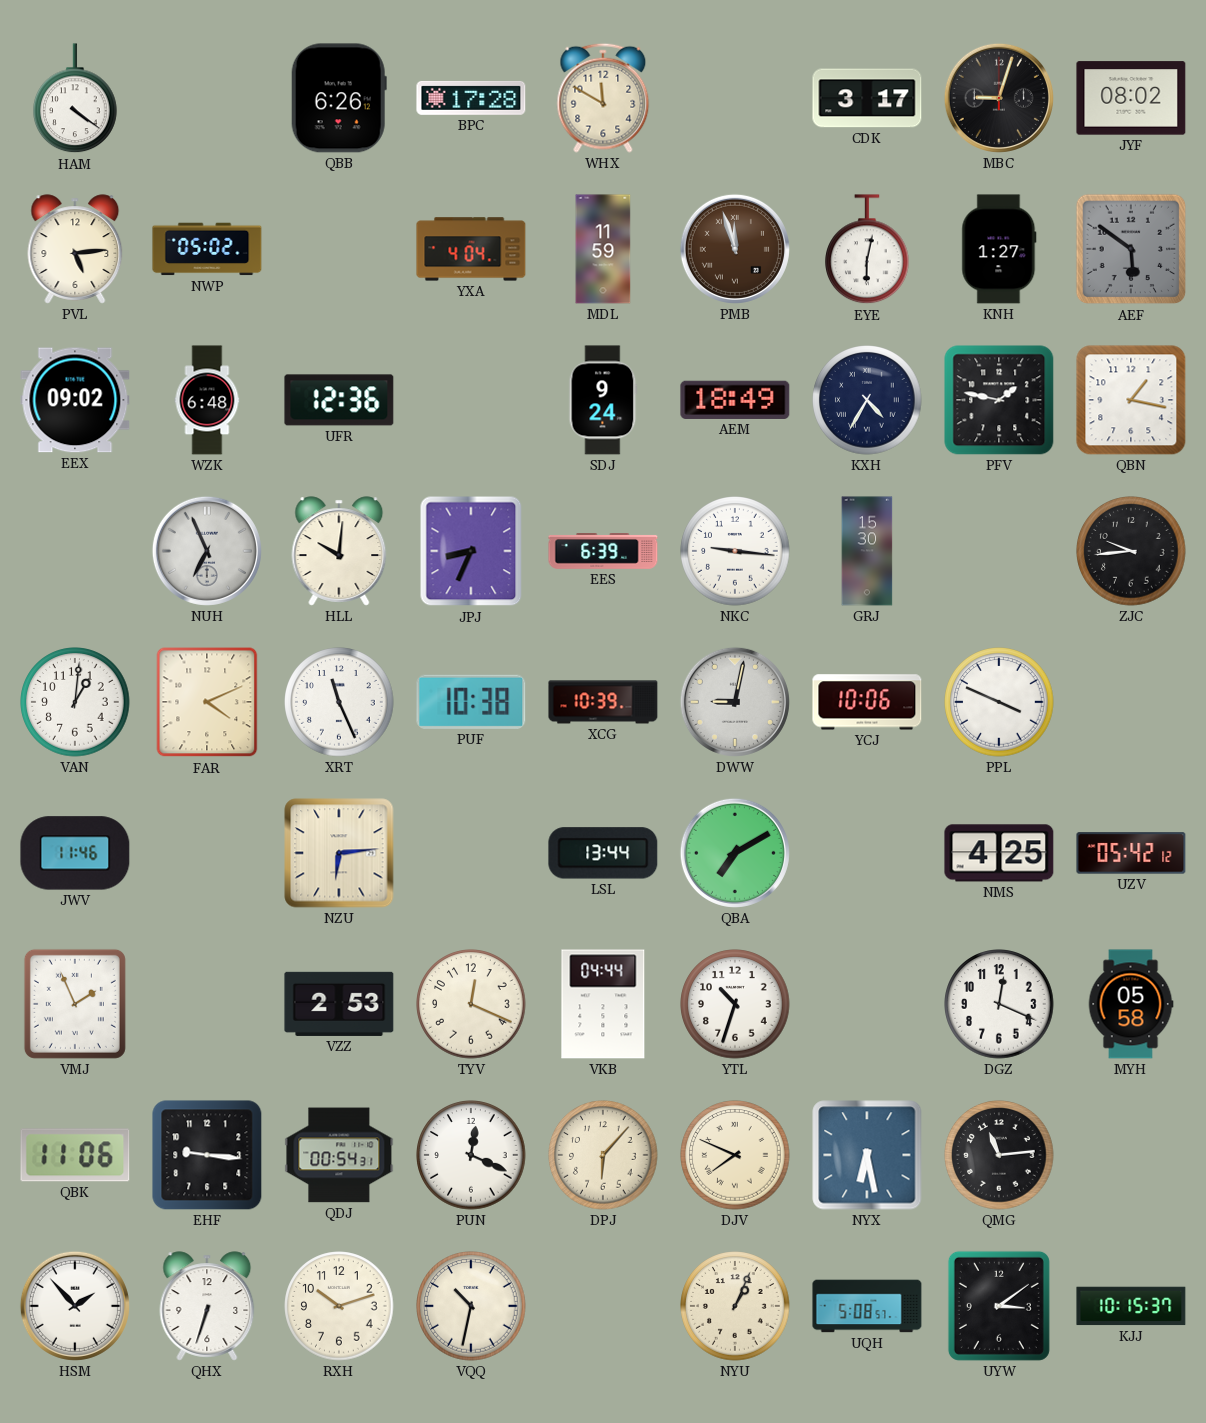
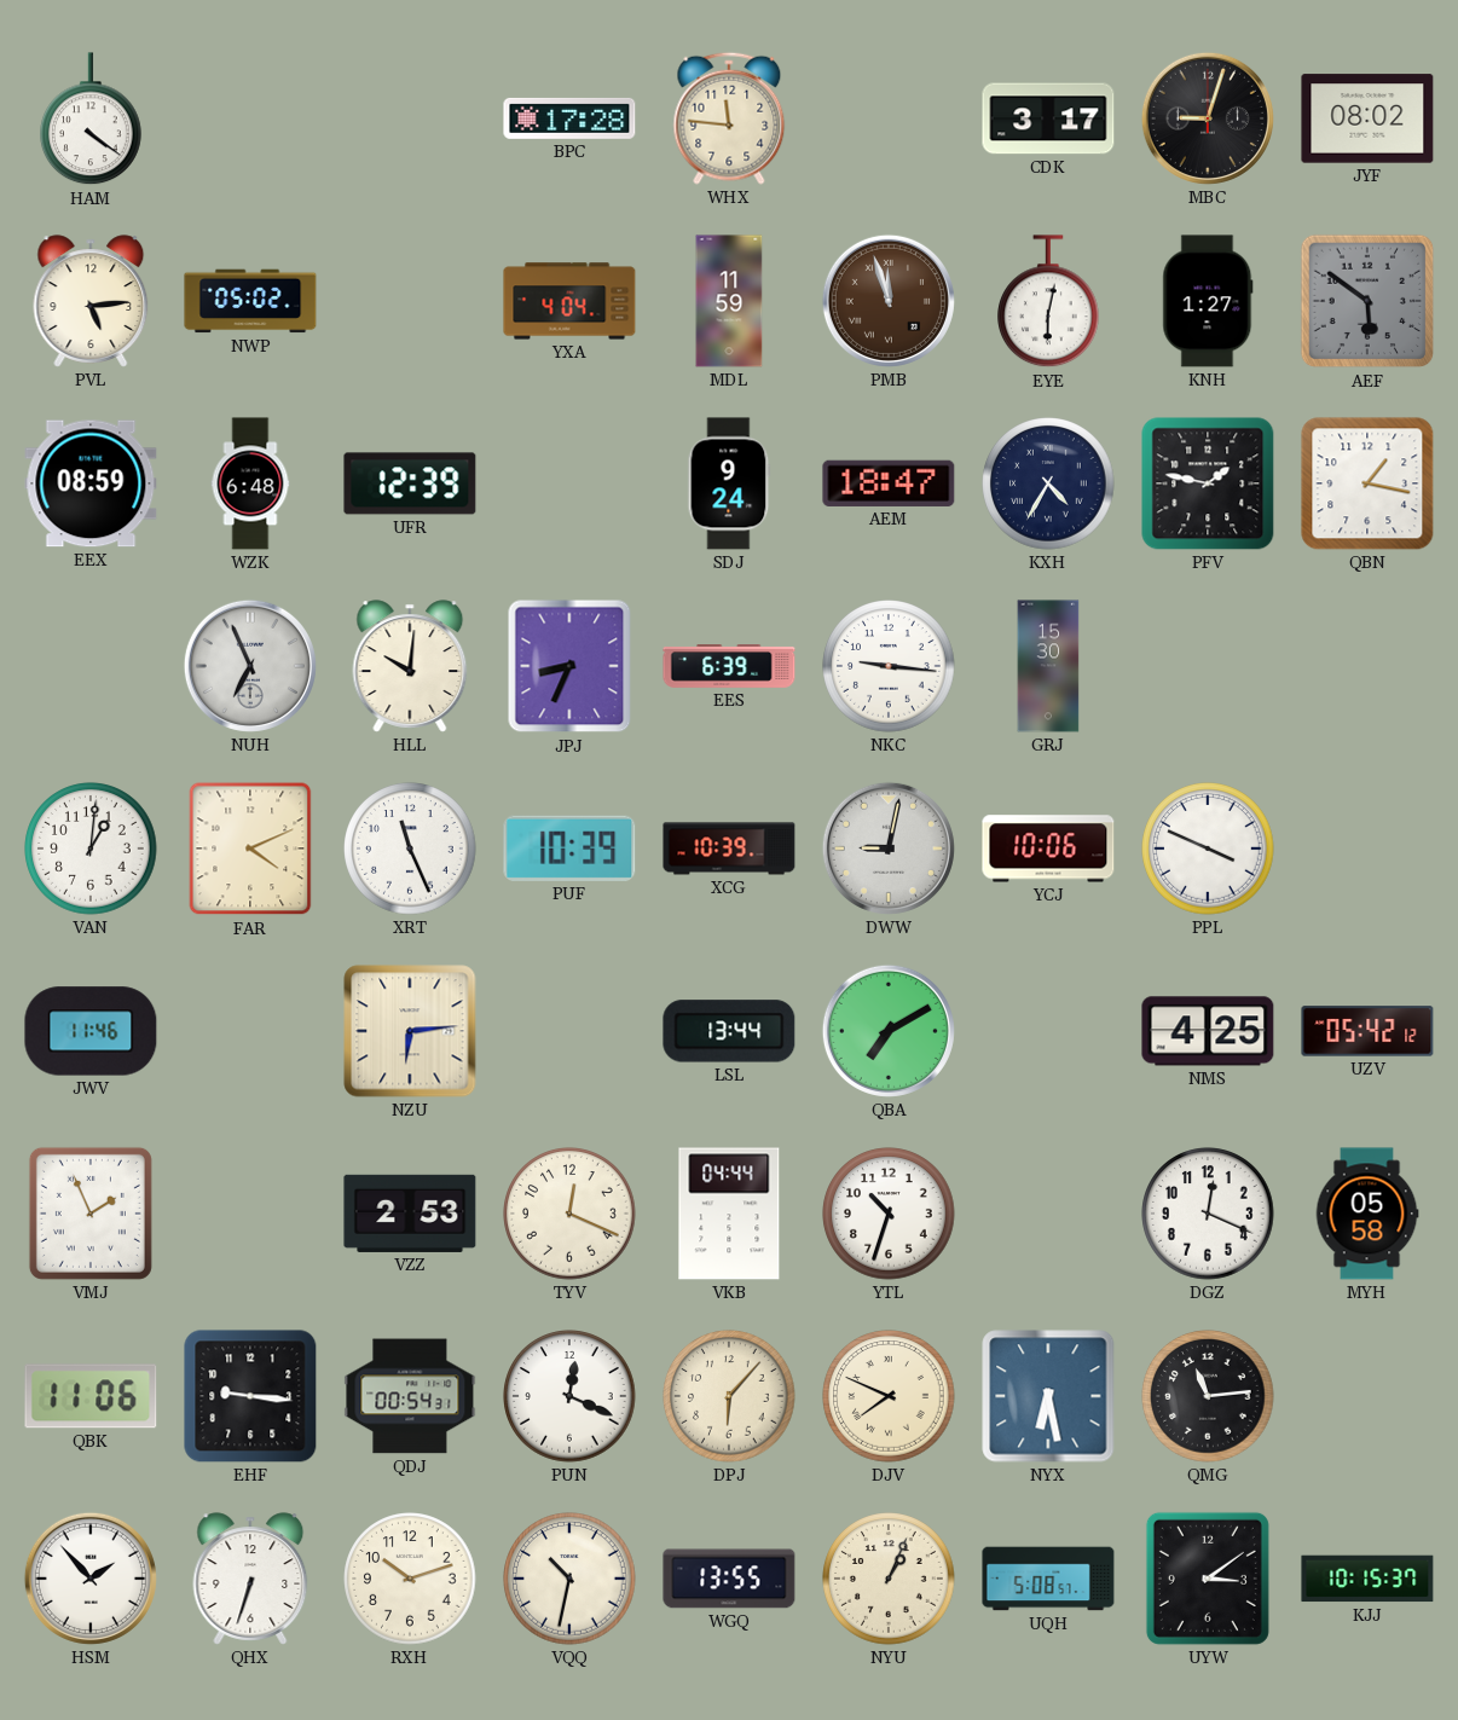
QBB: 6:26 -> none (339, 98)
WHX: 11:50 -> 11:46 (729, 118)
EEX: 09:02 -> 08:59 (91, 483)
UFR: 12:36 -> 12:39 (410, 483)
AEM: 18:49 -> 18:47 (889, 483)
ZJC: 9:44 -> none (1131, 551)
PUF: 10:38 -> 10:39 (569, 849)
WGQ: none -> 13:55 (729, 1579)
